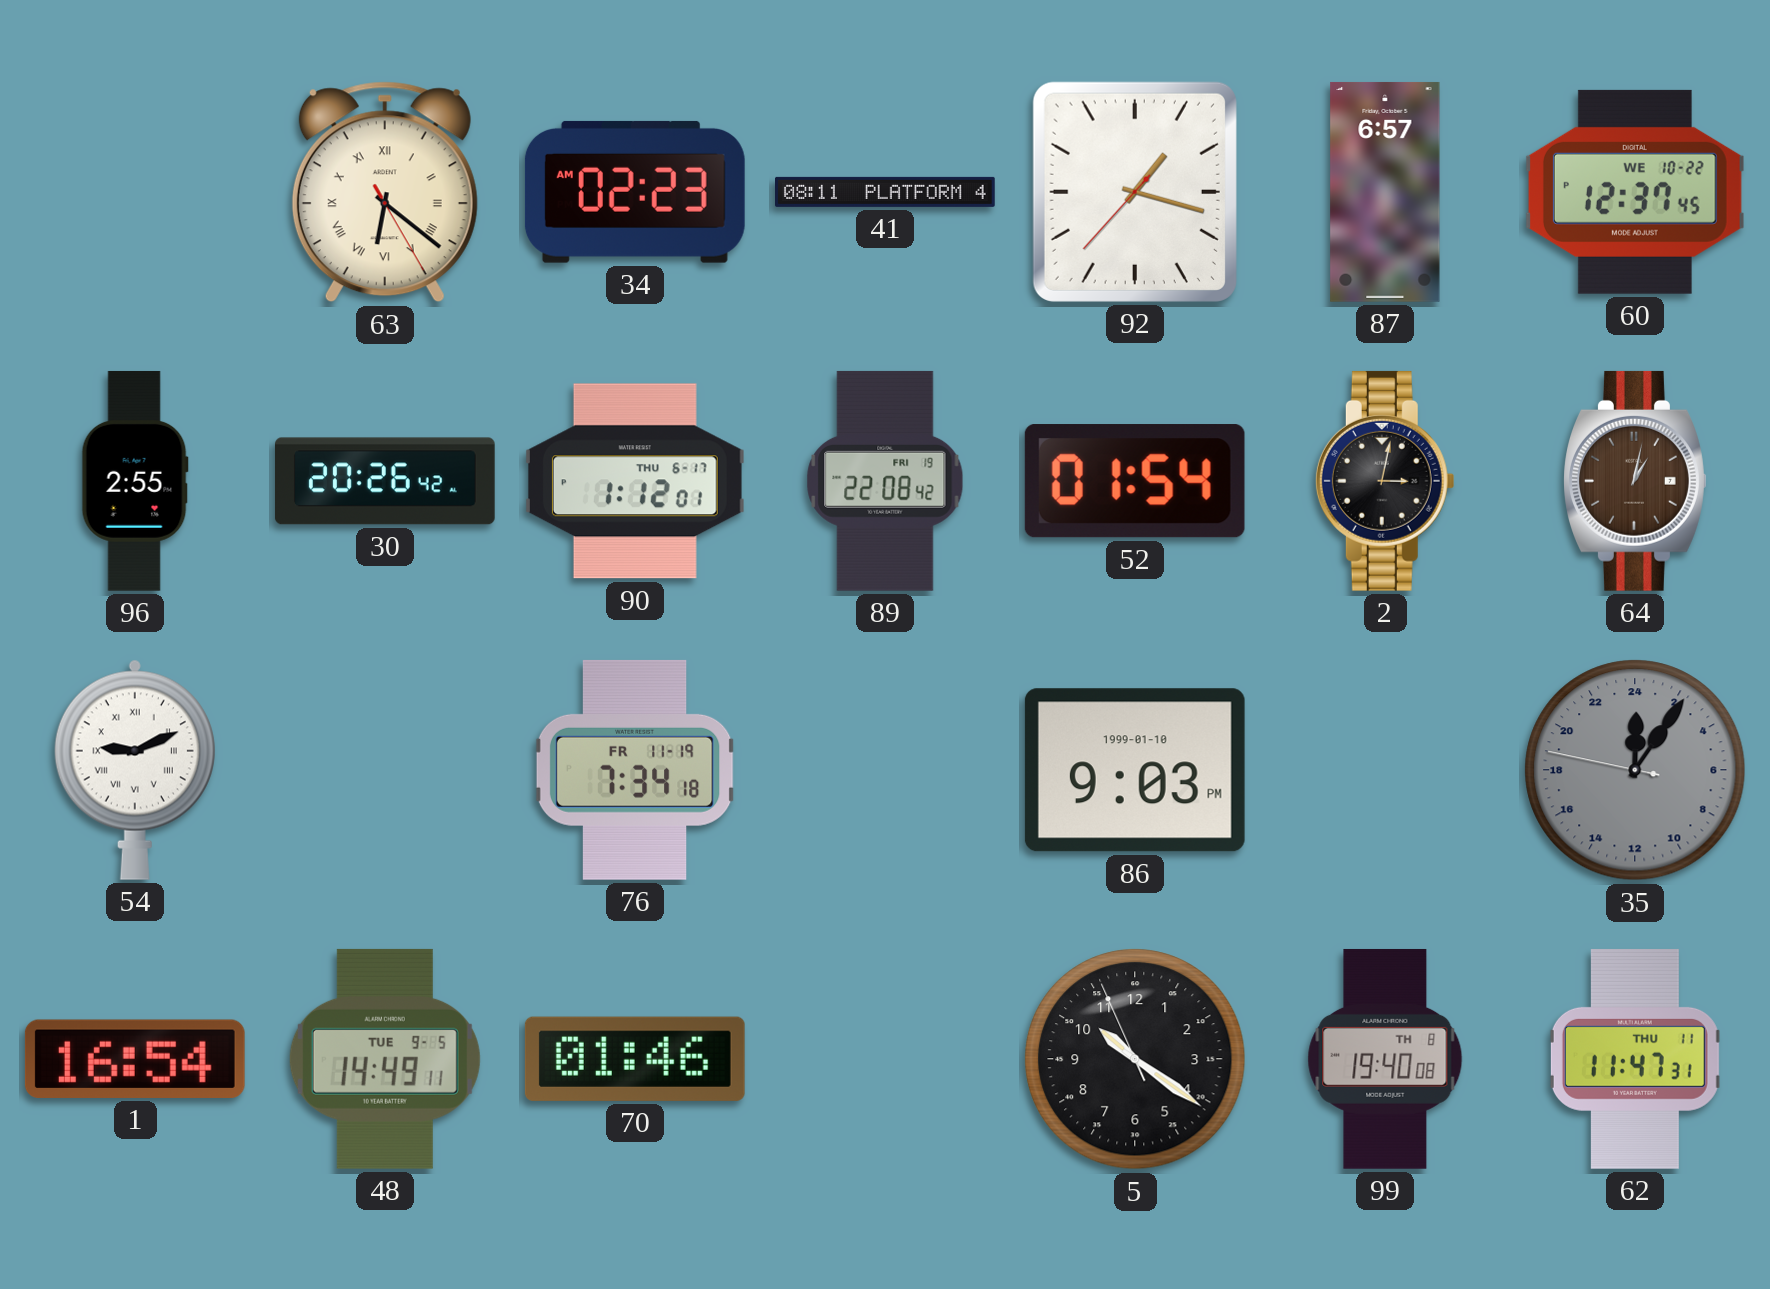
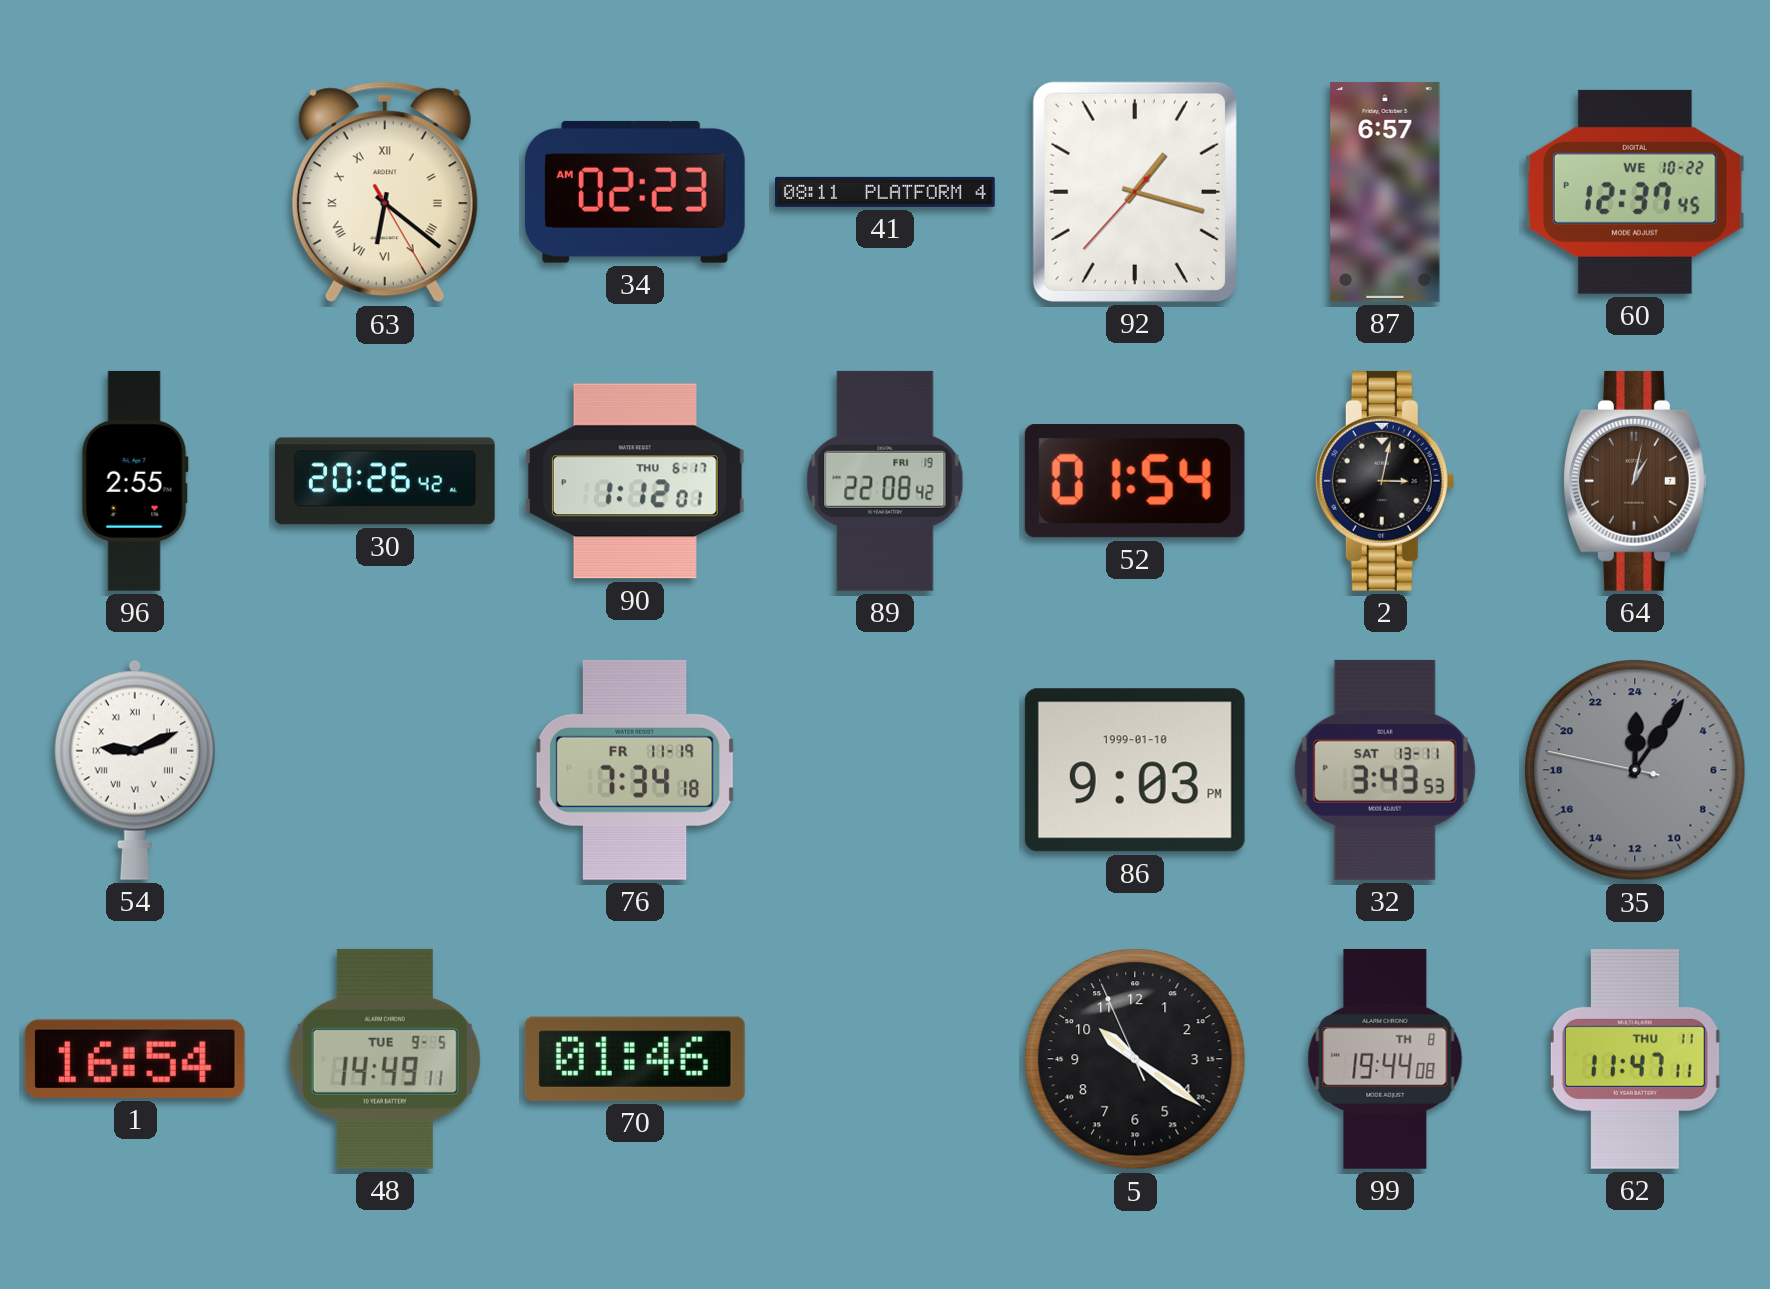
32: none -> 3:43 (1385, 770)
99: 19:40 -> 19:44 (1385, 1059)
62: 11:47:31 -> 11:47:11 (1635, 1059)
